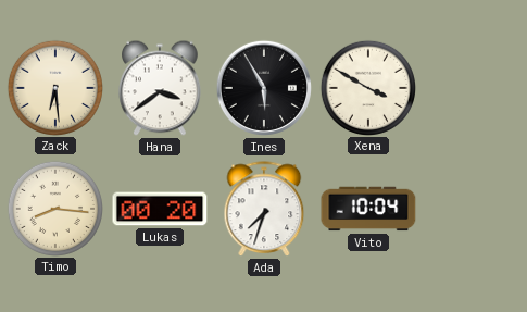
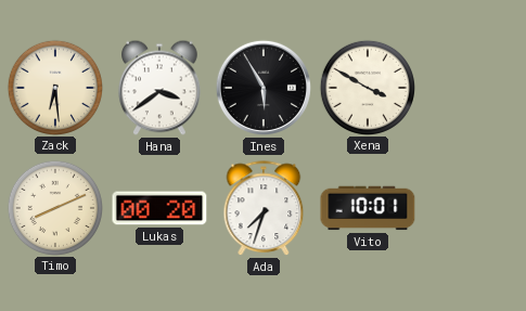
Timo: 8:16 -> 8:11 (54, 207)
Vito: 10:04 -> 10:01 (368, 208)
